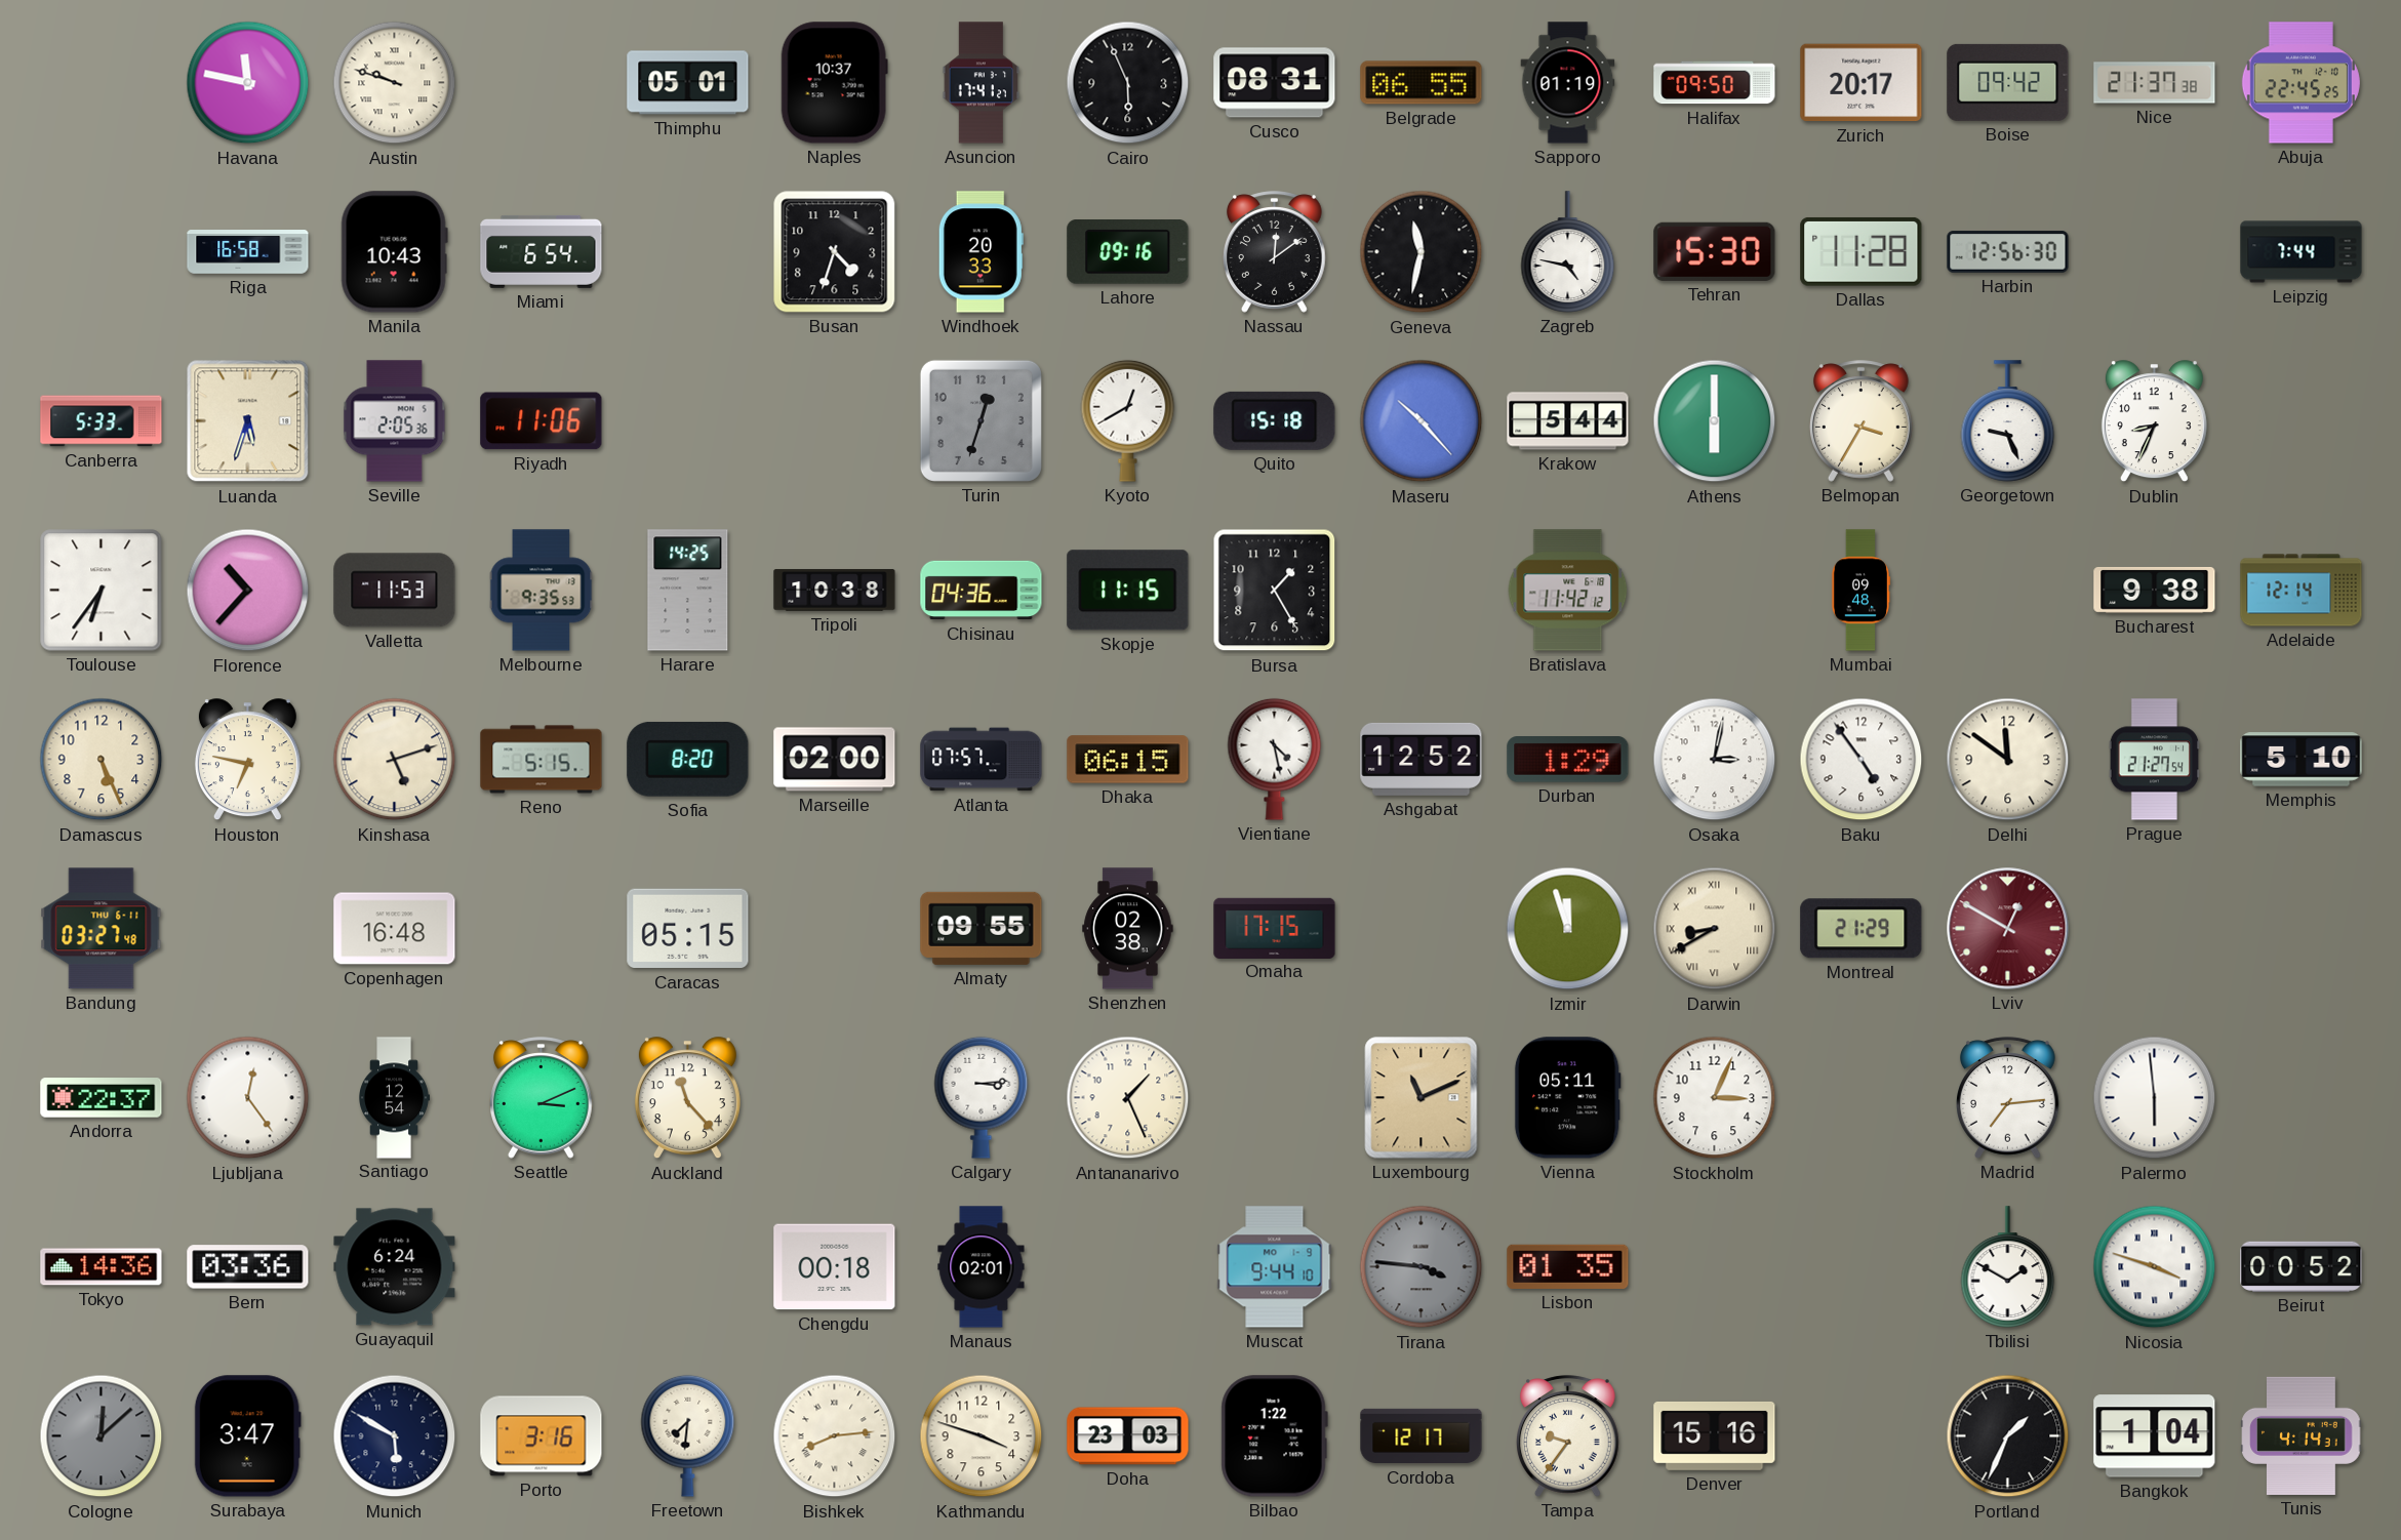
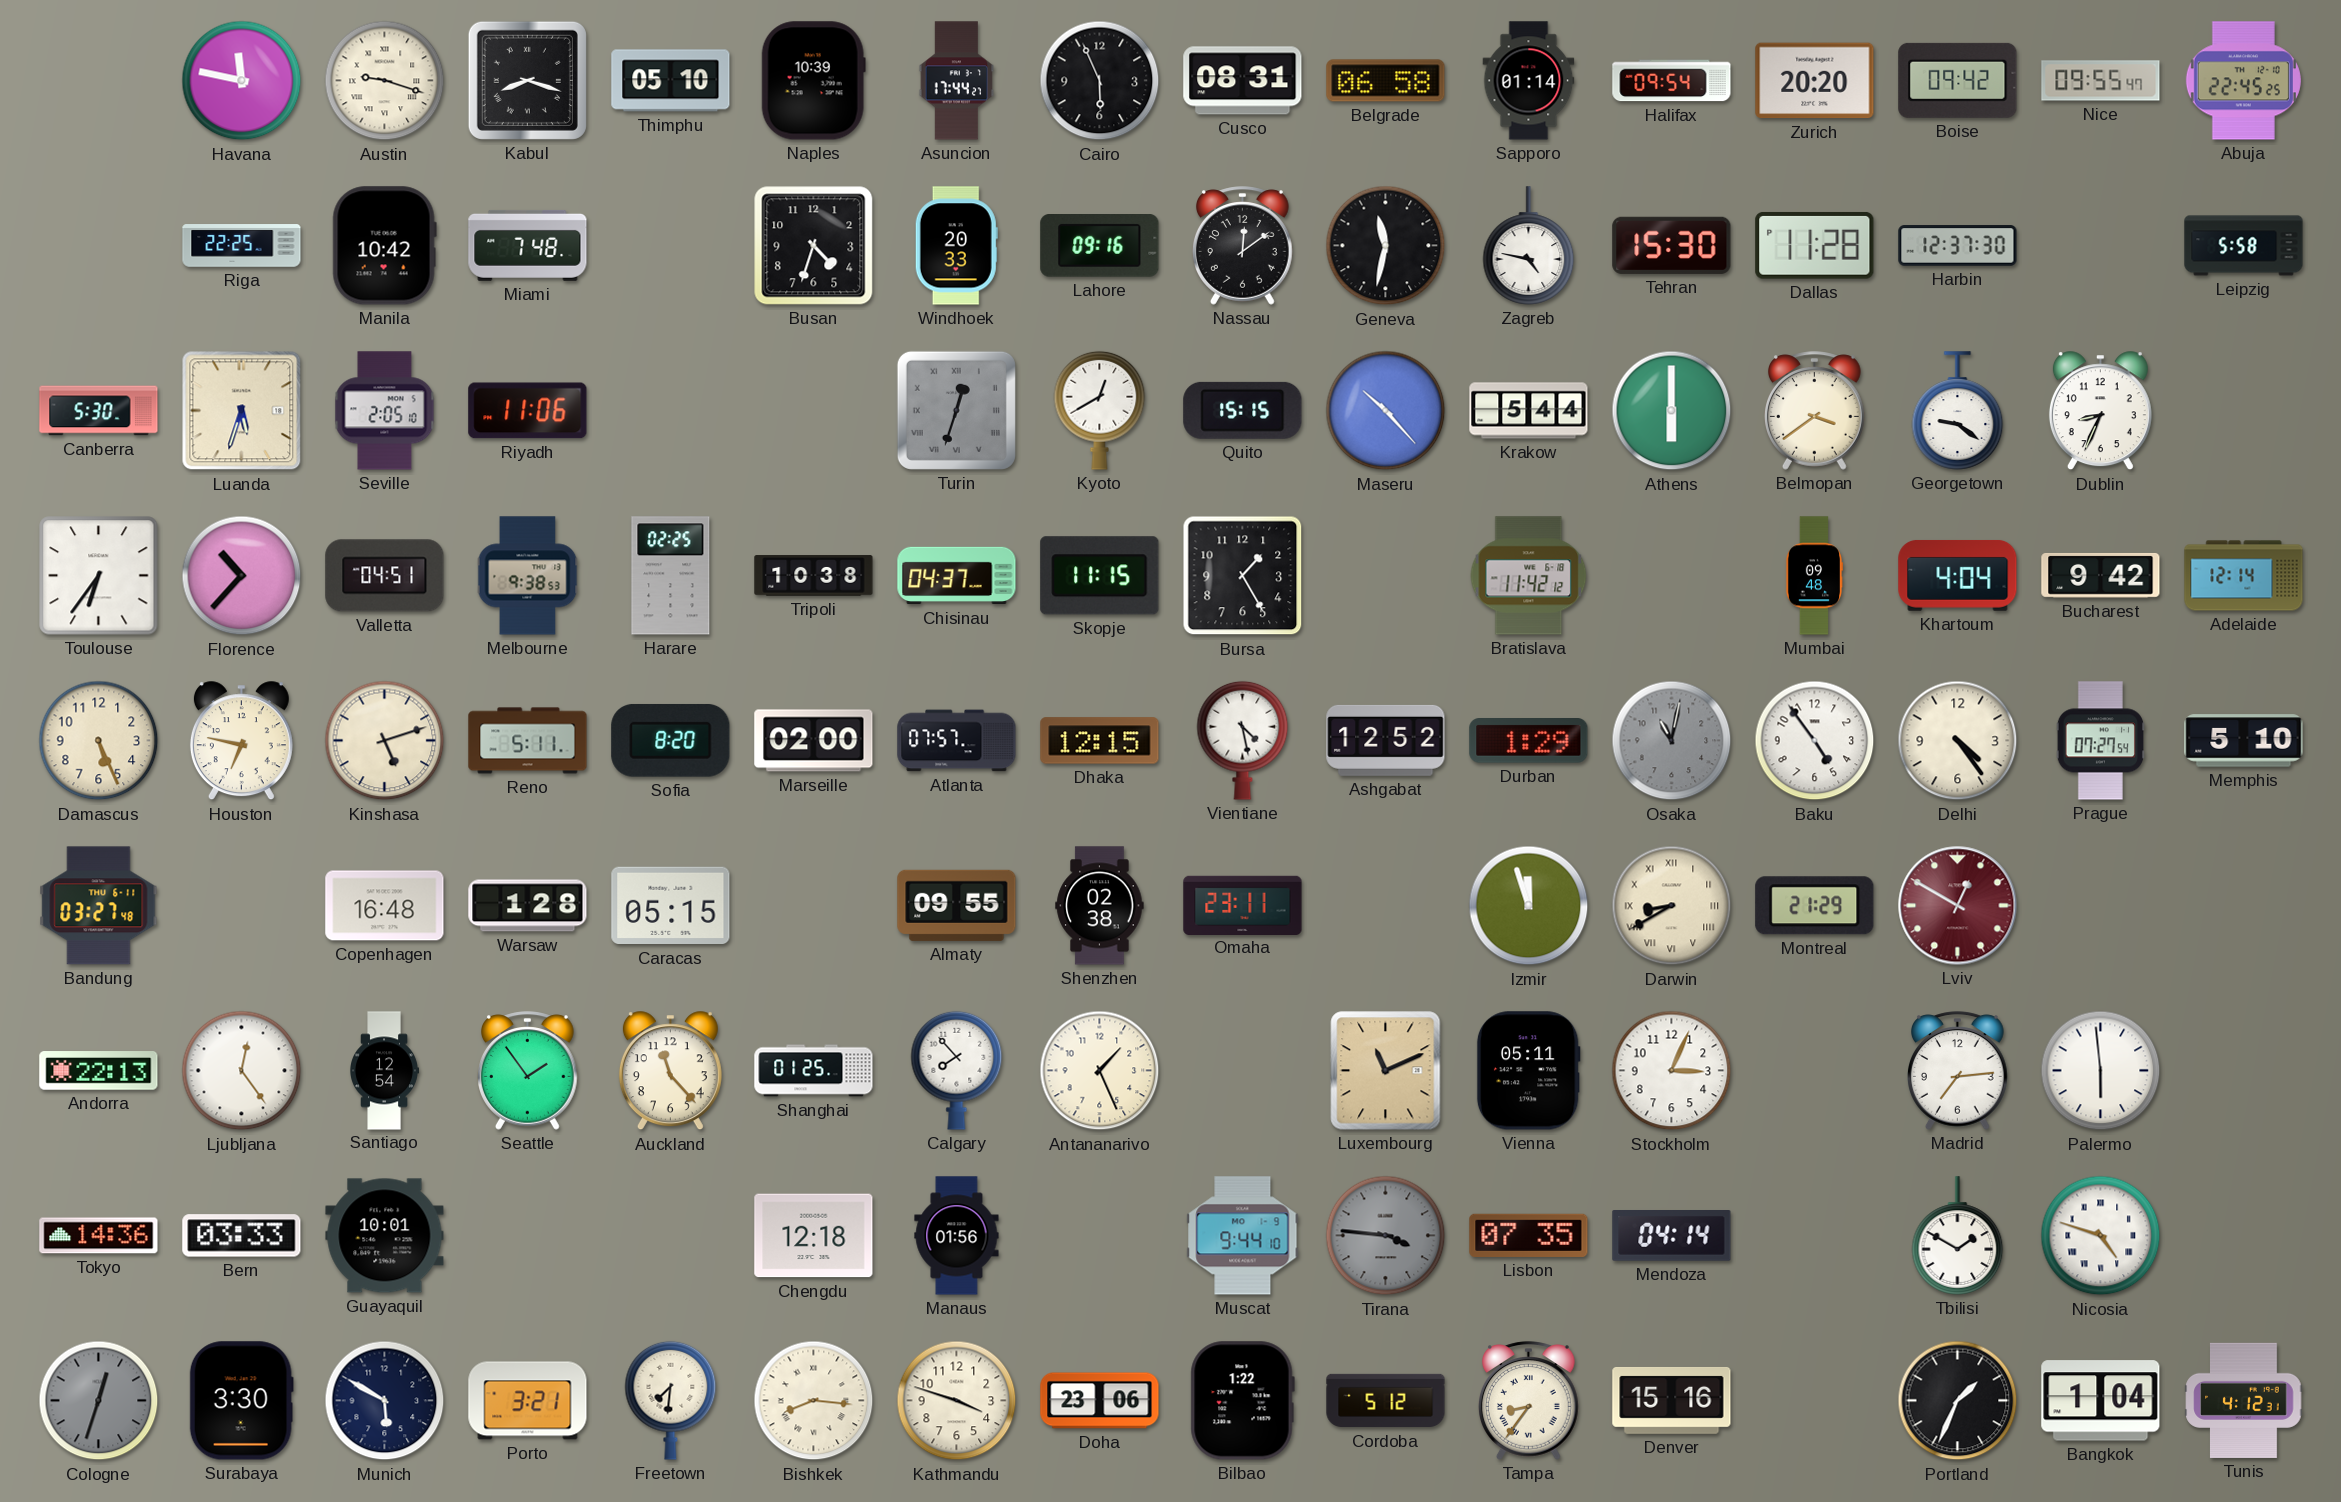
Austin: 9:48 -> 9:18 (385, 81)
Kabul: none -> 8:18 (527, 80)
Thimphu: 05:01 -> 05:10 (671, 81)
Naples: 10:37 -> 10:39 (813, 81)
Asuncion: 17:41 -> 17:44 (957, 81)
Belgrade: 06:55 -> 06:58 (1386, 81)
Sapporo: 01:19 -> 01:14 (1529, 81)
Halifax: 09:50 -> 09:54 (1672, 81)
Zurich: 20:17 -> 20:20 (1815, 81)
Nice: 21:37 -> 09:55 (2101, 81)
Riga: 16:58 -> 22:25 (242, 246)
Manila: 10:43 -> 10:42 (384, 246)
Miami: 6:54 -> 7:48 (528, 245)
Harbin: 12:56 -> 12:37 (1958, 246)
Leipzig: 7:44 -> 5:58 (2244, 246)
Canberra: 5:33 -> 5:30 (99, 411)
Seville: 2:05:36 -> 2:05:10 (385, 411)
Turin numerals: Arabic -> Roman (956, 410)
Quito: 15:18 -> 15:15 (1243, 410)
Belmopan: 3:35 -> 3:39 (1815, 411)
Georgetown: 9:26 -> 9:21 (1958, 411)
Valletta: 11:53 -> 04:51 (385, 576)
Melbourne: 9:35 -> 9:38 (528, 576)
Harare: 14:25 -> 02:25 (671, 576)
Chisinau: 04:36 -> 04:37 (957, 576)
Khartoum: none -> 4:04 (1958, 575)
Bucharest: 9:38 -> 9:42 (2101, 575)
Reno: 5:15 -> 5:11 (528, 741)
Dhaka: 06:15 -> 12:15 (1100, 741)
Osaka: 3:02 -> 11:02 (1672, 741)
Osaka dial: white -> grey (1672, 741)
Delhi: 11:51 -> 4:24 (1958, 741)
Prague: 21:27 -> 07:27 (2100, 741)
Warsaw: none -> 1:28 (528, 906)
Omaha: 17:15 -> 23:11 (1243, 905)
Andorra: 22:37 -> 22:13 (99, 1071)
Seattle: 3:11 -> 1:54 (528, 1071)
Shanghai: none -> 01:25 (814, 1071)
Calgary: 3:14 -> 7:53 (957, 1070)
Bern: 03:36 -> 03:33 (242, 1236)
Guayaquil: 6:24 -> 10:01 (385, 1236)
Chengdu: 00:18 -> 12:18 (814, 1236)
Manaus: 02:01 -> 01:56 (957, 1236)
Lisbon: 01:35 -> 07:35 (1529, 1235)
Mendoza: none -> 04:14 (1672, 1236)
Nicosia: 3:48 -> 4:48 (2101, 1236)
Beirut: 00:52 -> none (2302, 1266)
Cologne: 12:08 -> 12:33 (99, 1401)
Surabaya: 3:47 -> 3:30 (241, 1401)
Porto: 3:16 -> 3:21 (528, 1401)
Bishkek: 8:14 -> 8:16 (814, 1401)
Doha: 23:03 -> 23:06 (1100, 1401)
Cordoba: 12:17 -> 5:12 (1386, 1401)
Tampa: 9:36 -> 8:36 (1529, 1401)
Tunis: 4:14 -> 4:12 (2244, 1400)
